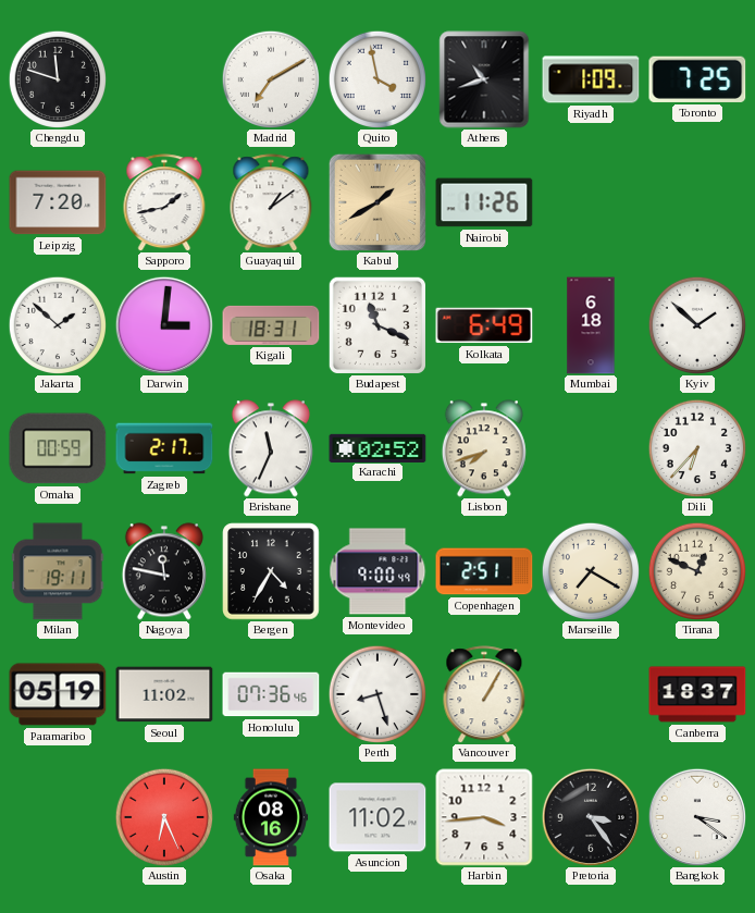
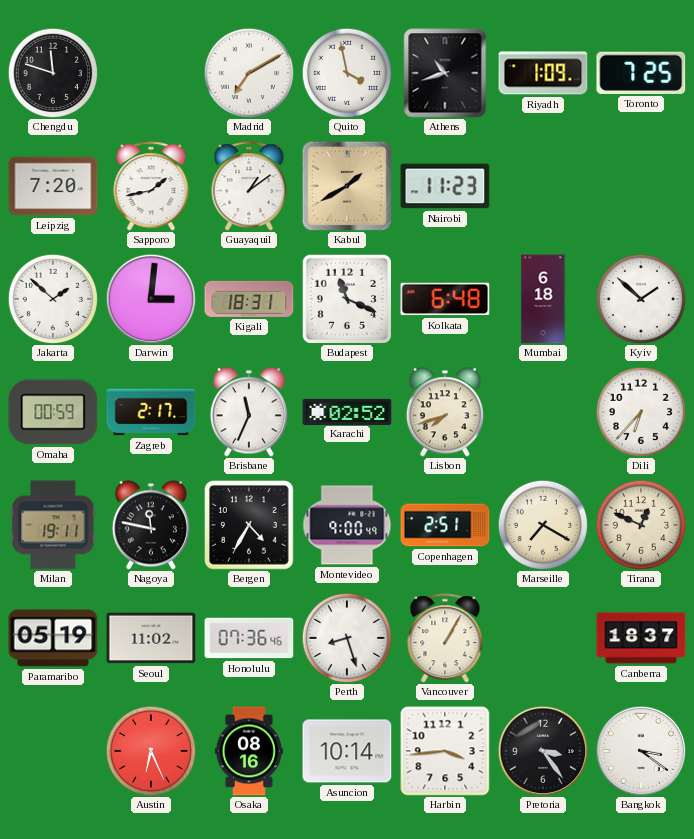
Nairobi: 11:26 -> 11:23 (445, 186)
Kolkata: 6:49 -> 6:48 (445, 299)
Asuncion: 11:02 -> 10:14 (347, 751)
